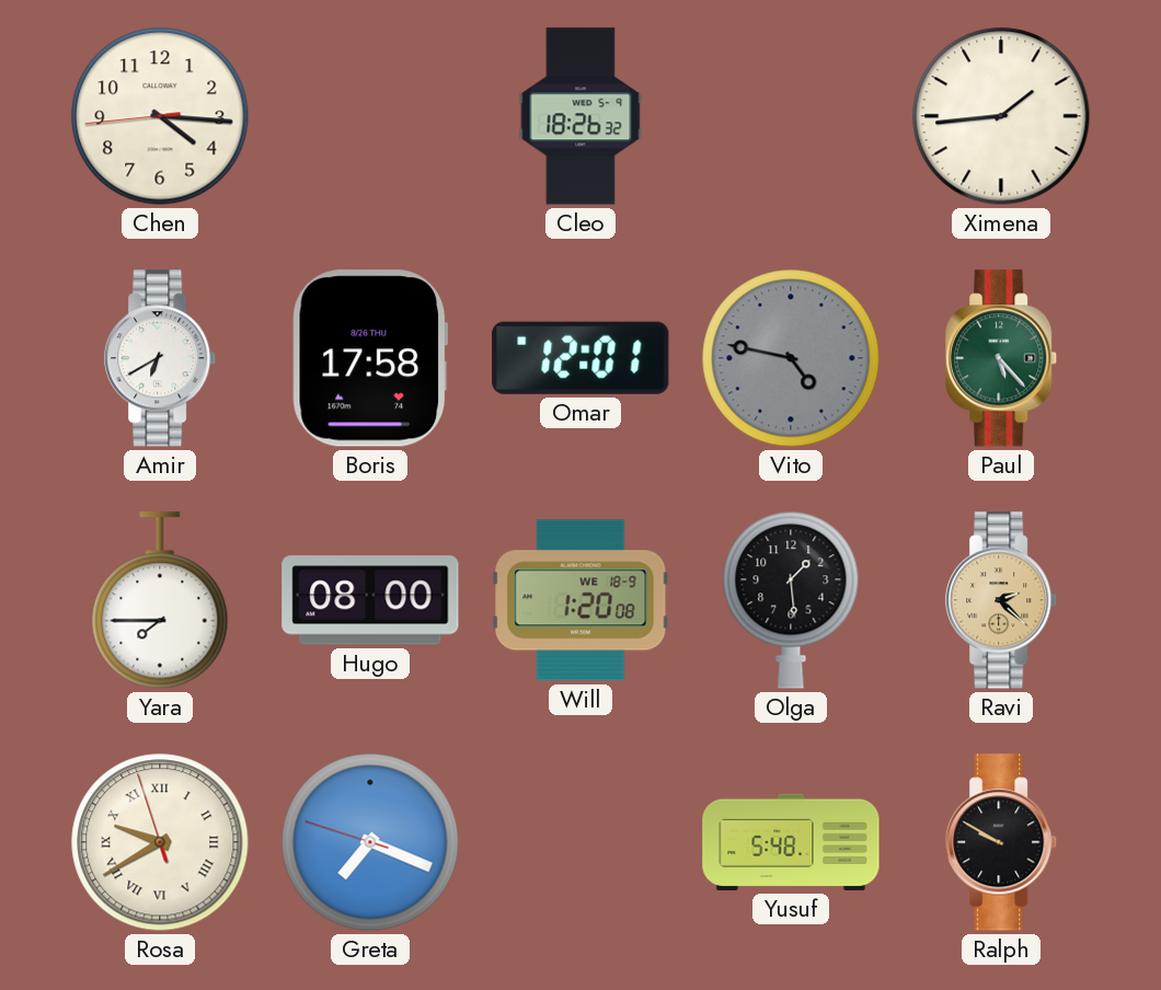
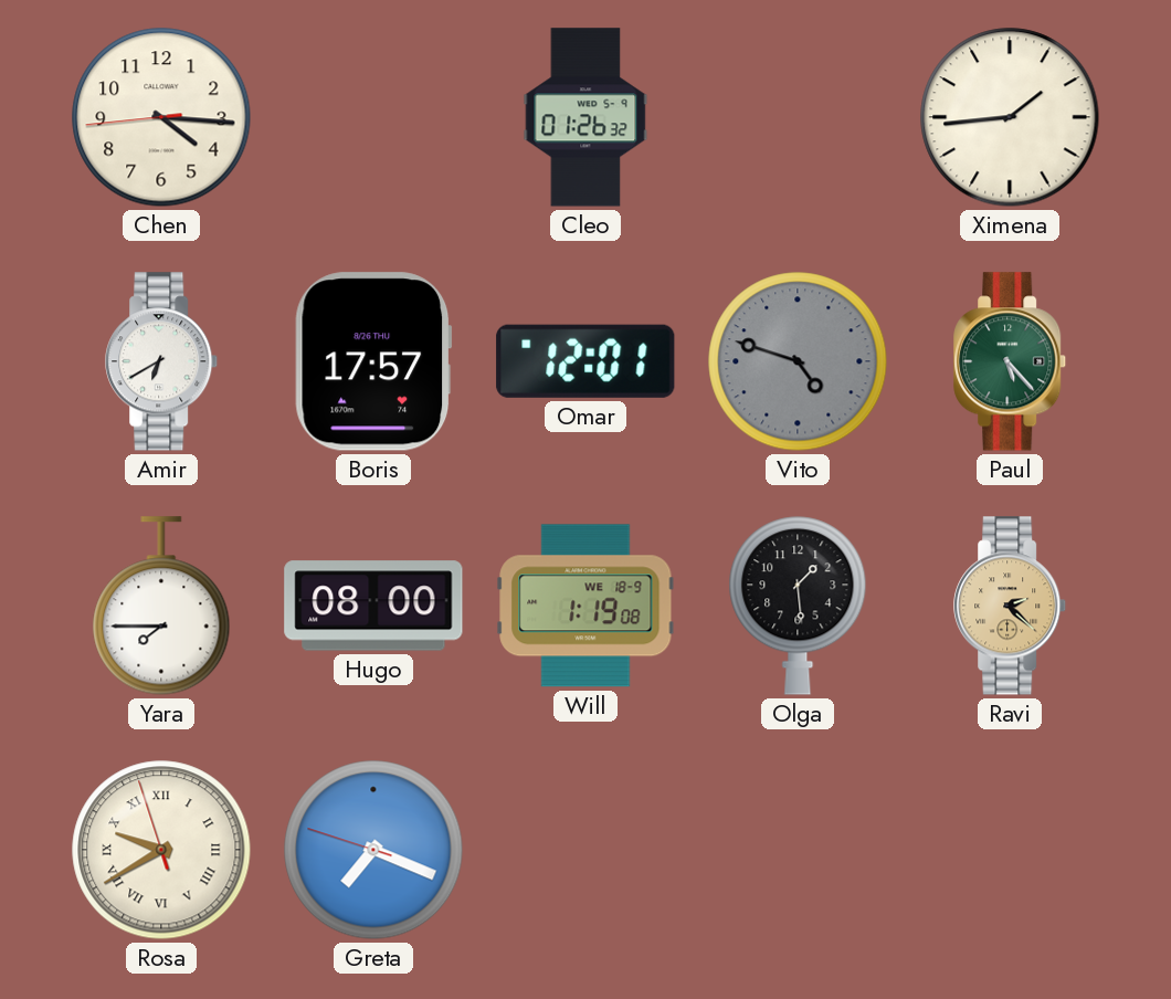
Cleo: 18:26 -> 01:26 (585, 117)
Boris: 17:58 -> 17:57 (373, 361)
Vito: 4:47 -> 4:48 (798, 361)
Will: 1:20 -> 1:19 (585, 606)
Yusuf: 5:48 -> none (791, 842)
Ralph: 9:50 -> none (1002, 842)
